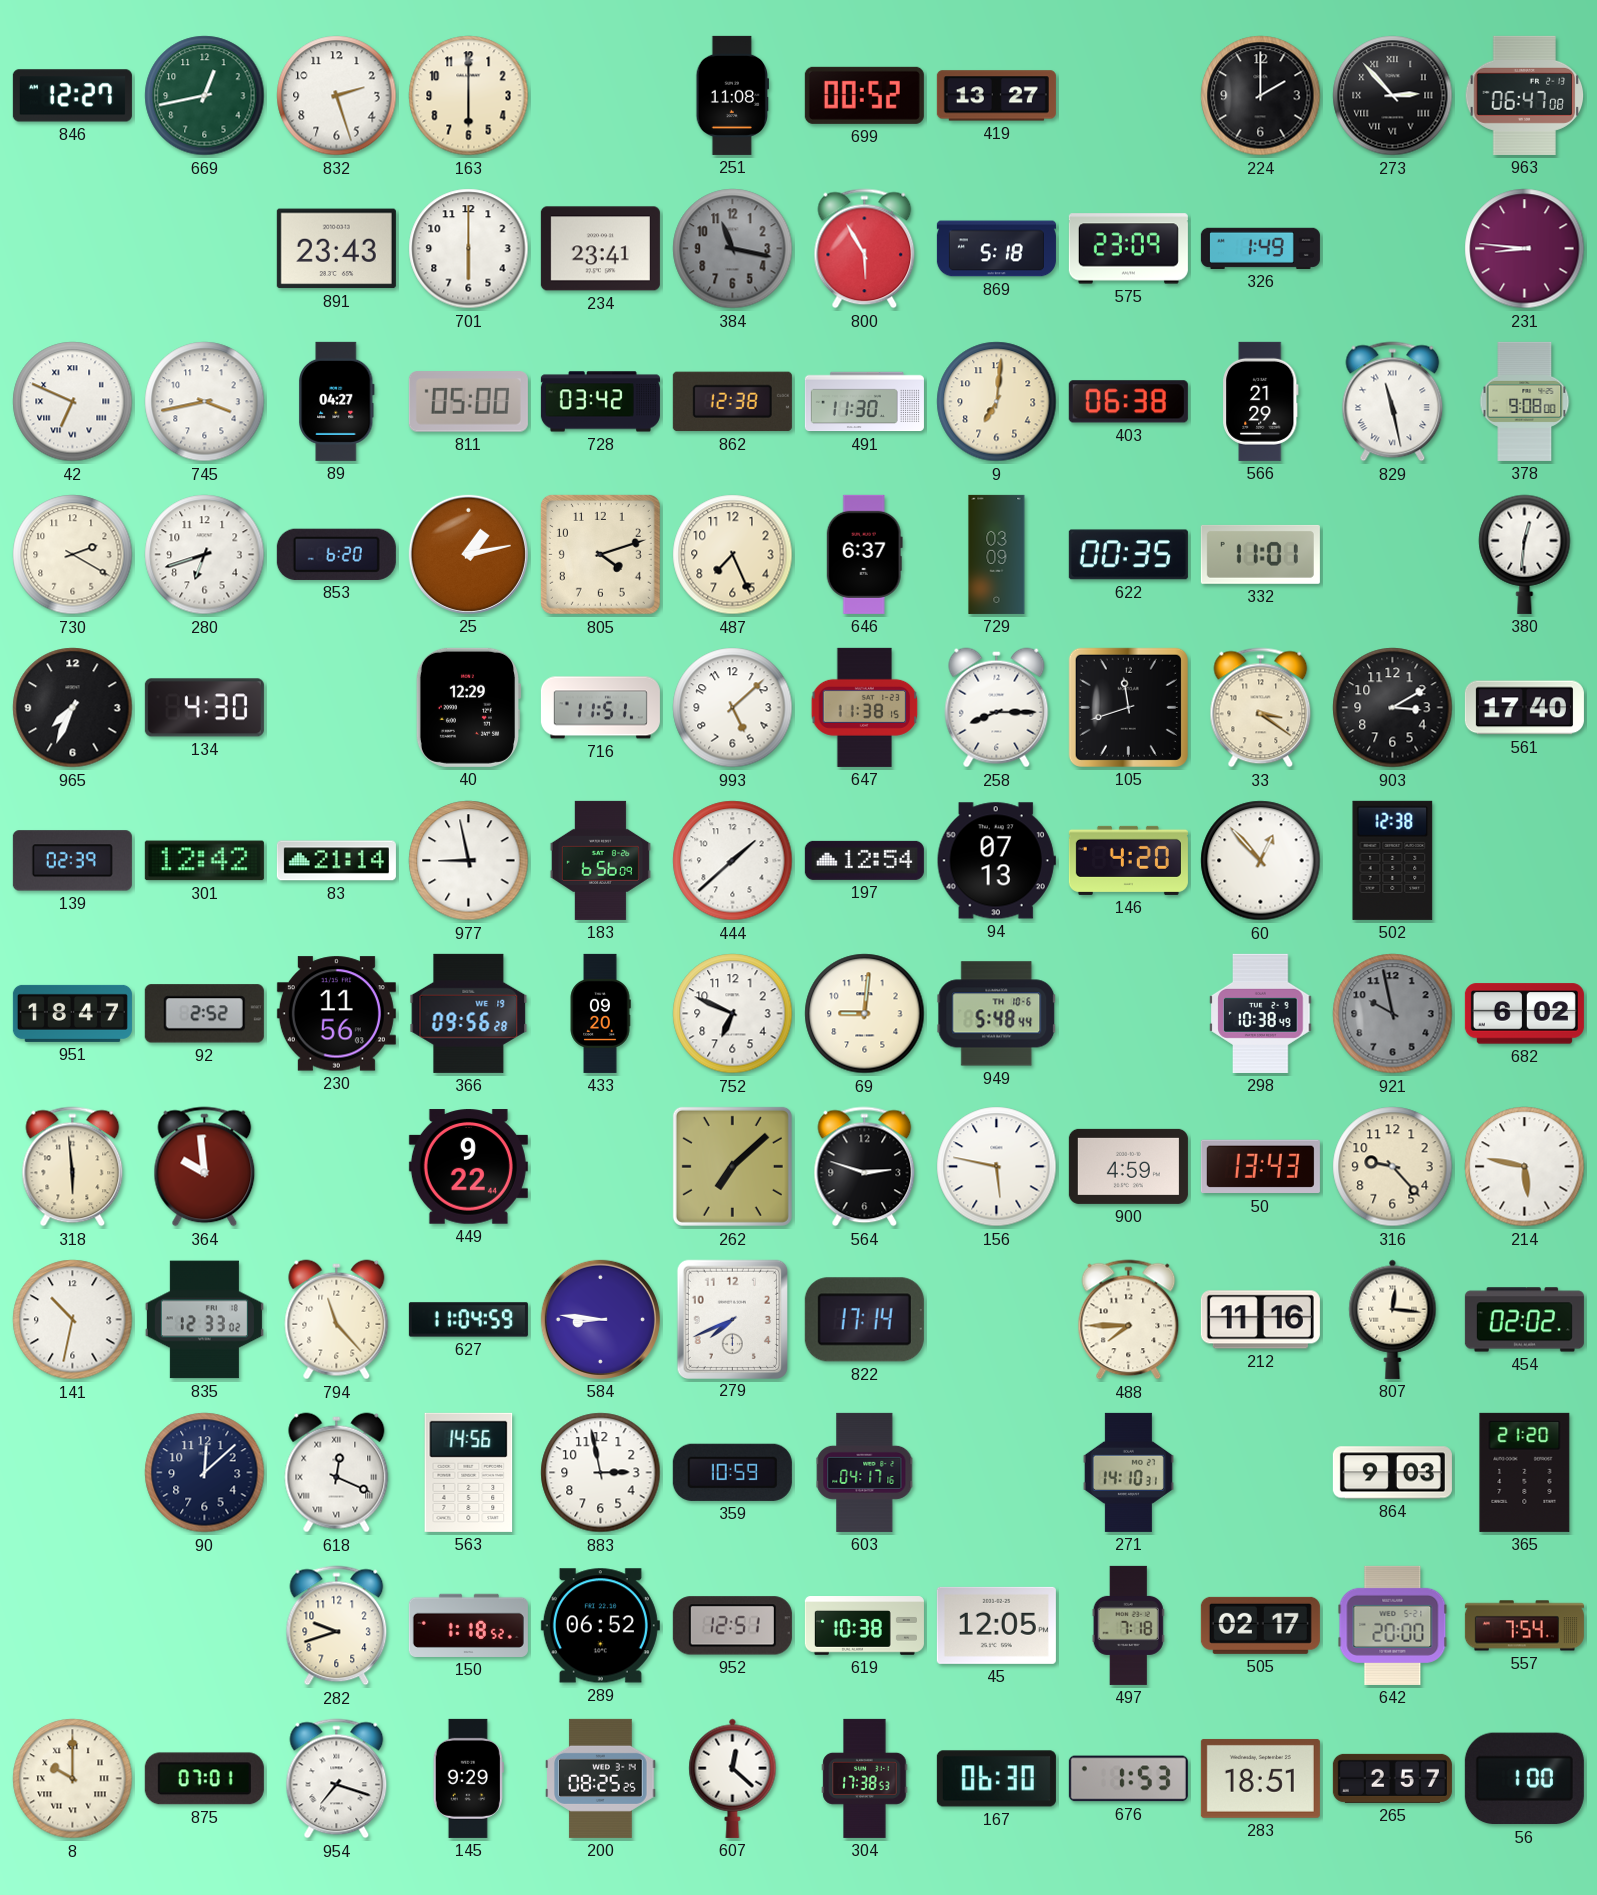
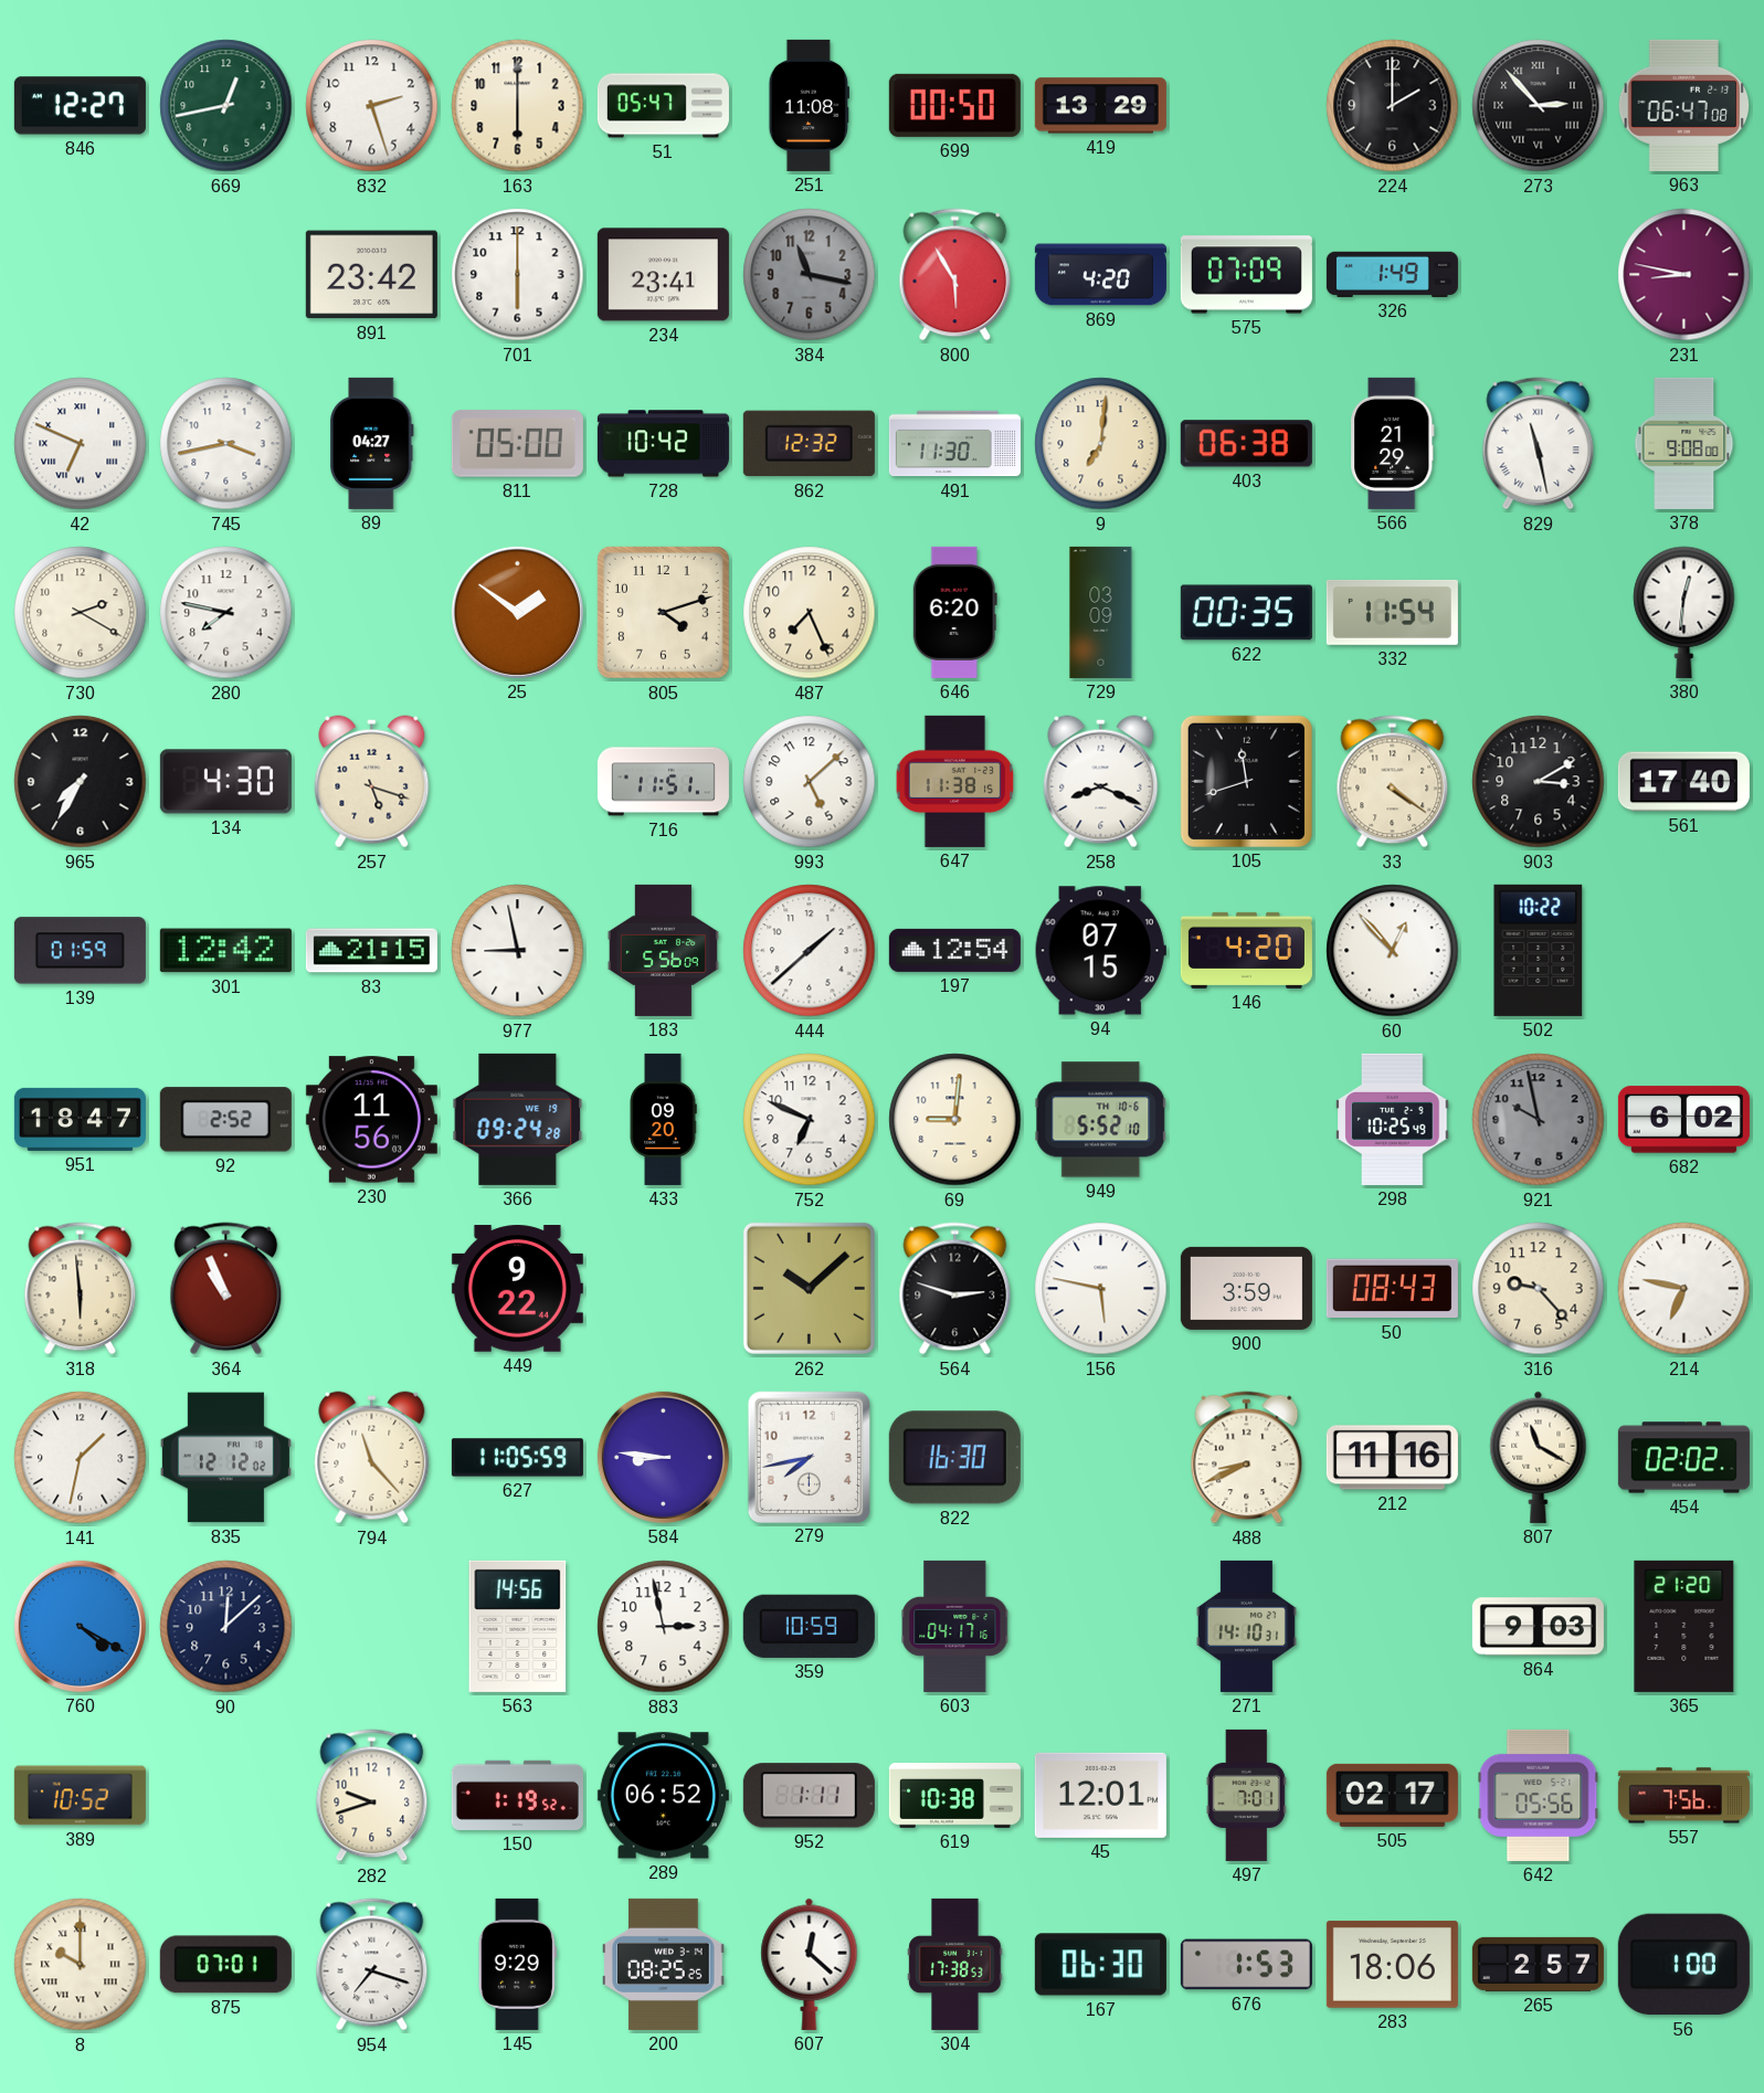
51: none -> 05:47 (663, 106)
699: 00:52 -> 00:50 (954, 105)
419: 13:27 -> 13:29 (1100, 106)
891: 23:43 -> 23:42 (371, 275)
869: 5:18 -> 4:20 (1100, 275)
575: 23:09 -> 07:09 (1246, 275)
231: 8:46 -> 8:47 (1684, 275)
728: 03:42 -> 10:42 (663, 444)
862: 12:38 -> 12:32 (809, 444)
280: 6:42 -> 7:47 (226, 613)
853: 6:20 -> none (336, 554)
25: 1:13 -> 1:51 (517, 612)
646: 6:37 -> 6:20 (954, 612)
332: 11:01 -> 11:54 (1392, 612)
965: 7:34 -> 7:35 (81, 782)
257: none -> 5:18 (372, 782)
40: 12:29 -> none (468, 707)
258: 8:15 -> 8:19 (1101, 782)
33: 3:21 -> 4:21 (1393, 782)
139: 02:39 -> 01:59 (80, 951)
83: 21:14 -> 21:15 (371, 951)
183: 6:56 -> 5:56 (663, 950)
94: 07:13 -> 07:15 (1100, 951)
502: 12:38 -> 10:22 (1539, 950)
366: 09:56 -> 09:24 (518, 1119)
949: 5:48 -> 5:52 (1101, 1120)
298: 10:38 -> 10:25 (1393, 1119)
364: 9:59 -> 10:56 (226, 1289)
262: 7:08 -> 10:08 (809, 1288)
900: 4:59 -> 3:59 (1246, 1288)
50: 13:43 -> 08:43 (1392, 1289)
214: 5:47 -> 6:47 (1684, 1289)
141: 10:32 -> 1:32 (81, 1458)
835: 12:33 -> 12:12 (225, 1458)
627: 11:04 -> 11:05 (517, 1458)
279: 7:41 -> 7:43 (809, 1457)
822: 17:14 -> 16:30 (954, 1458)
488: 7:45 -> 8:41 (1247, 1458)
807: 12:16 -> 11:20 (1539, 1457)
760: none -> 4:20 (80, 1626)
618: 12:19 -> none (337, 1473)
389: none -> 10:52 (80, 1796)
150: 1:18 -> 1:19 (517, 1795)
952: 12:51 -> 1:11 (809, 1796)
45: 12:05 -> 12:01 (1100, 1795)
497: 7:18 -> 7:01 (1246, 1795)
642: 20:00 -> 05:56 (1539, 1795)
557: 7:54 -> 7:56 (1683, 1796)
283: 18:51 -> 18:06 (1392, 1964)
